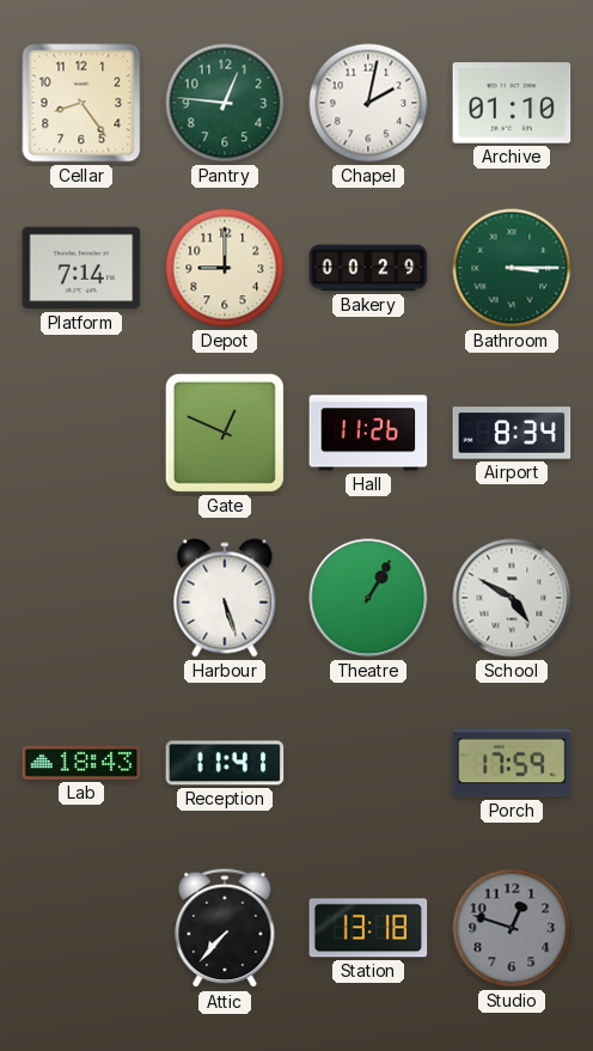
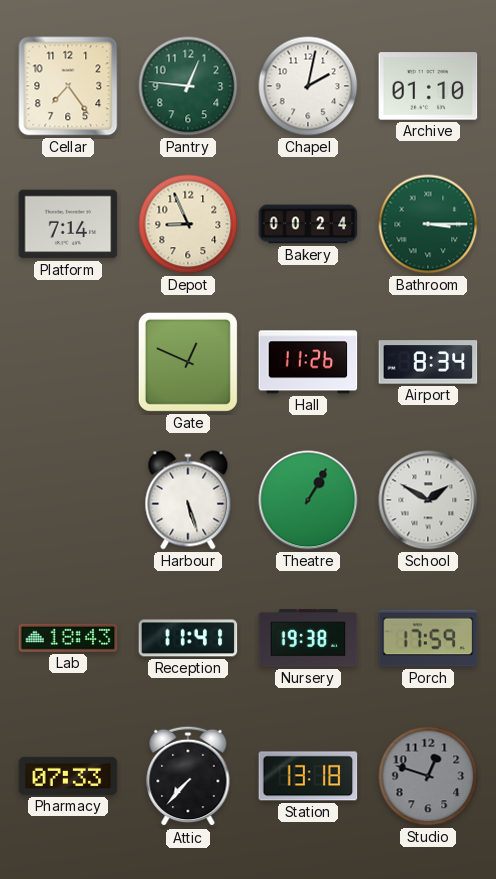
Cellar: 8:24 -> 7:24 (68, 86)
Depot: 9:00 -> 8:56 (188, 224)
Bakery: 00:29 -> 00:24 (308, 224)
School: 4:50 -> 1:50 (428, 500)
Nursery: none -> 19:38 (308, 638)
Pharmacy: none -> 07:33 (68, 776)
